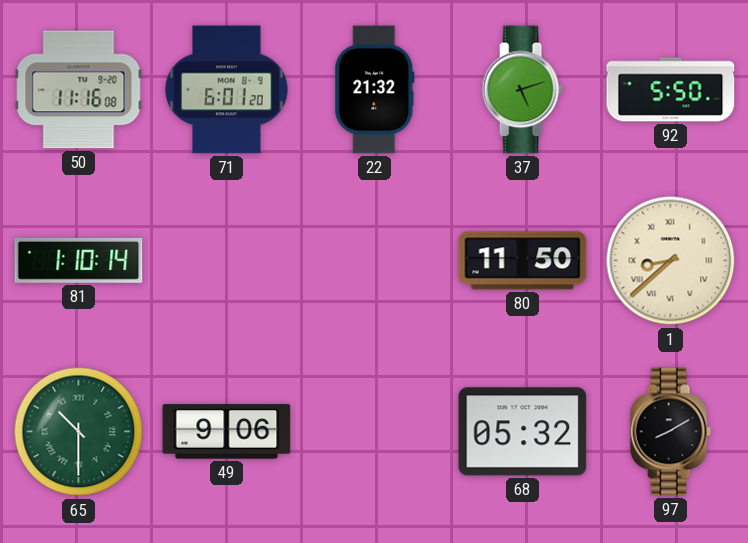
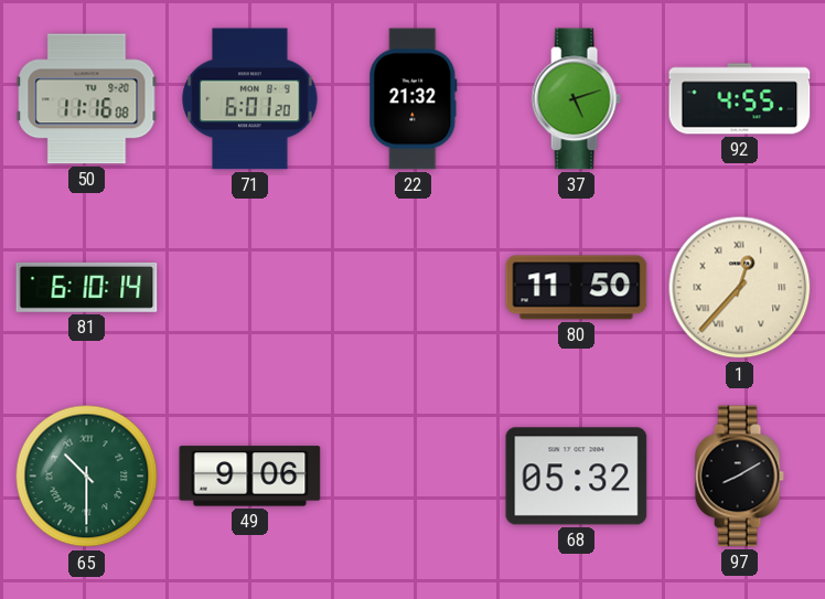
92: 5:50 -> 4:55 (740, 99)
81: 1:10 -> 6:10 (87, 287)
1: 8:38 -> 12:37 (740, 288)
